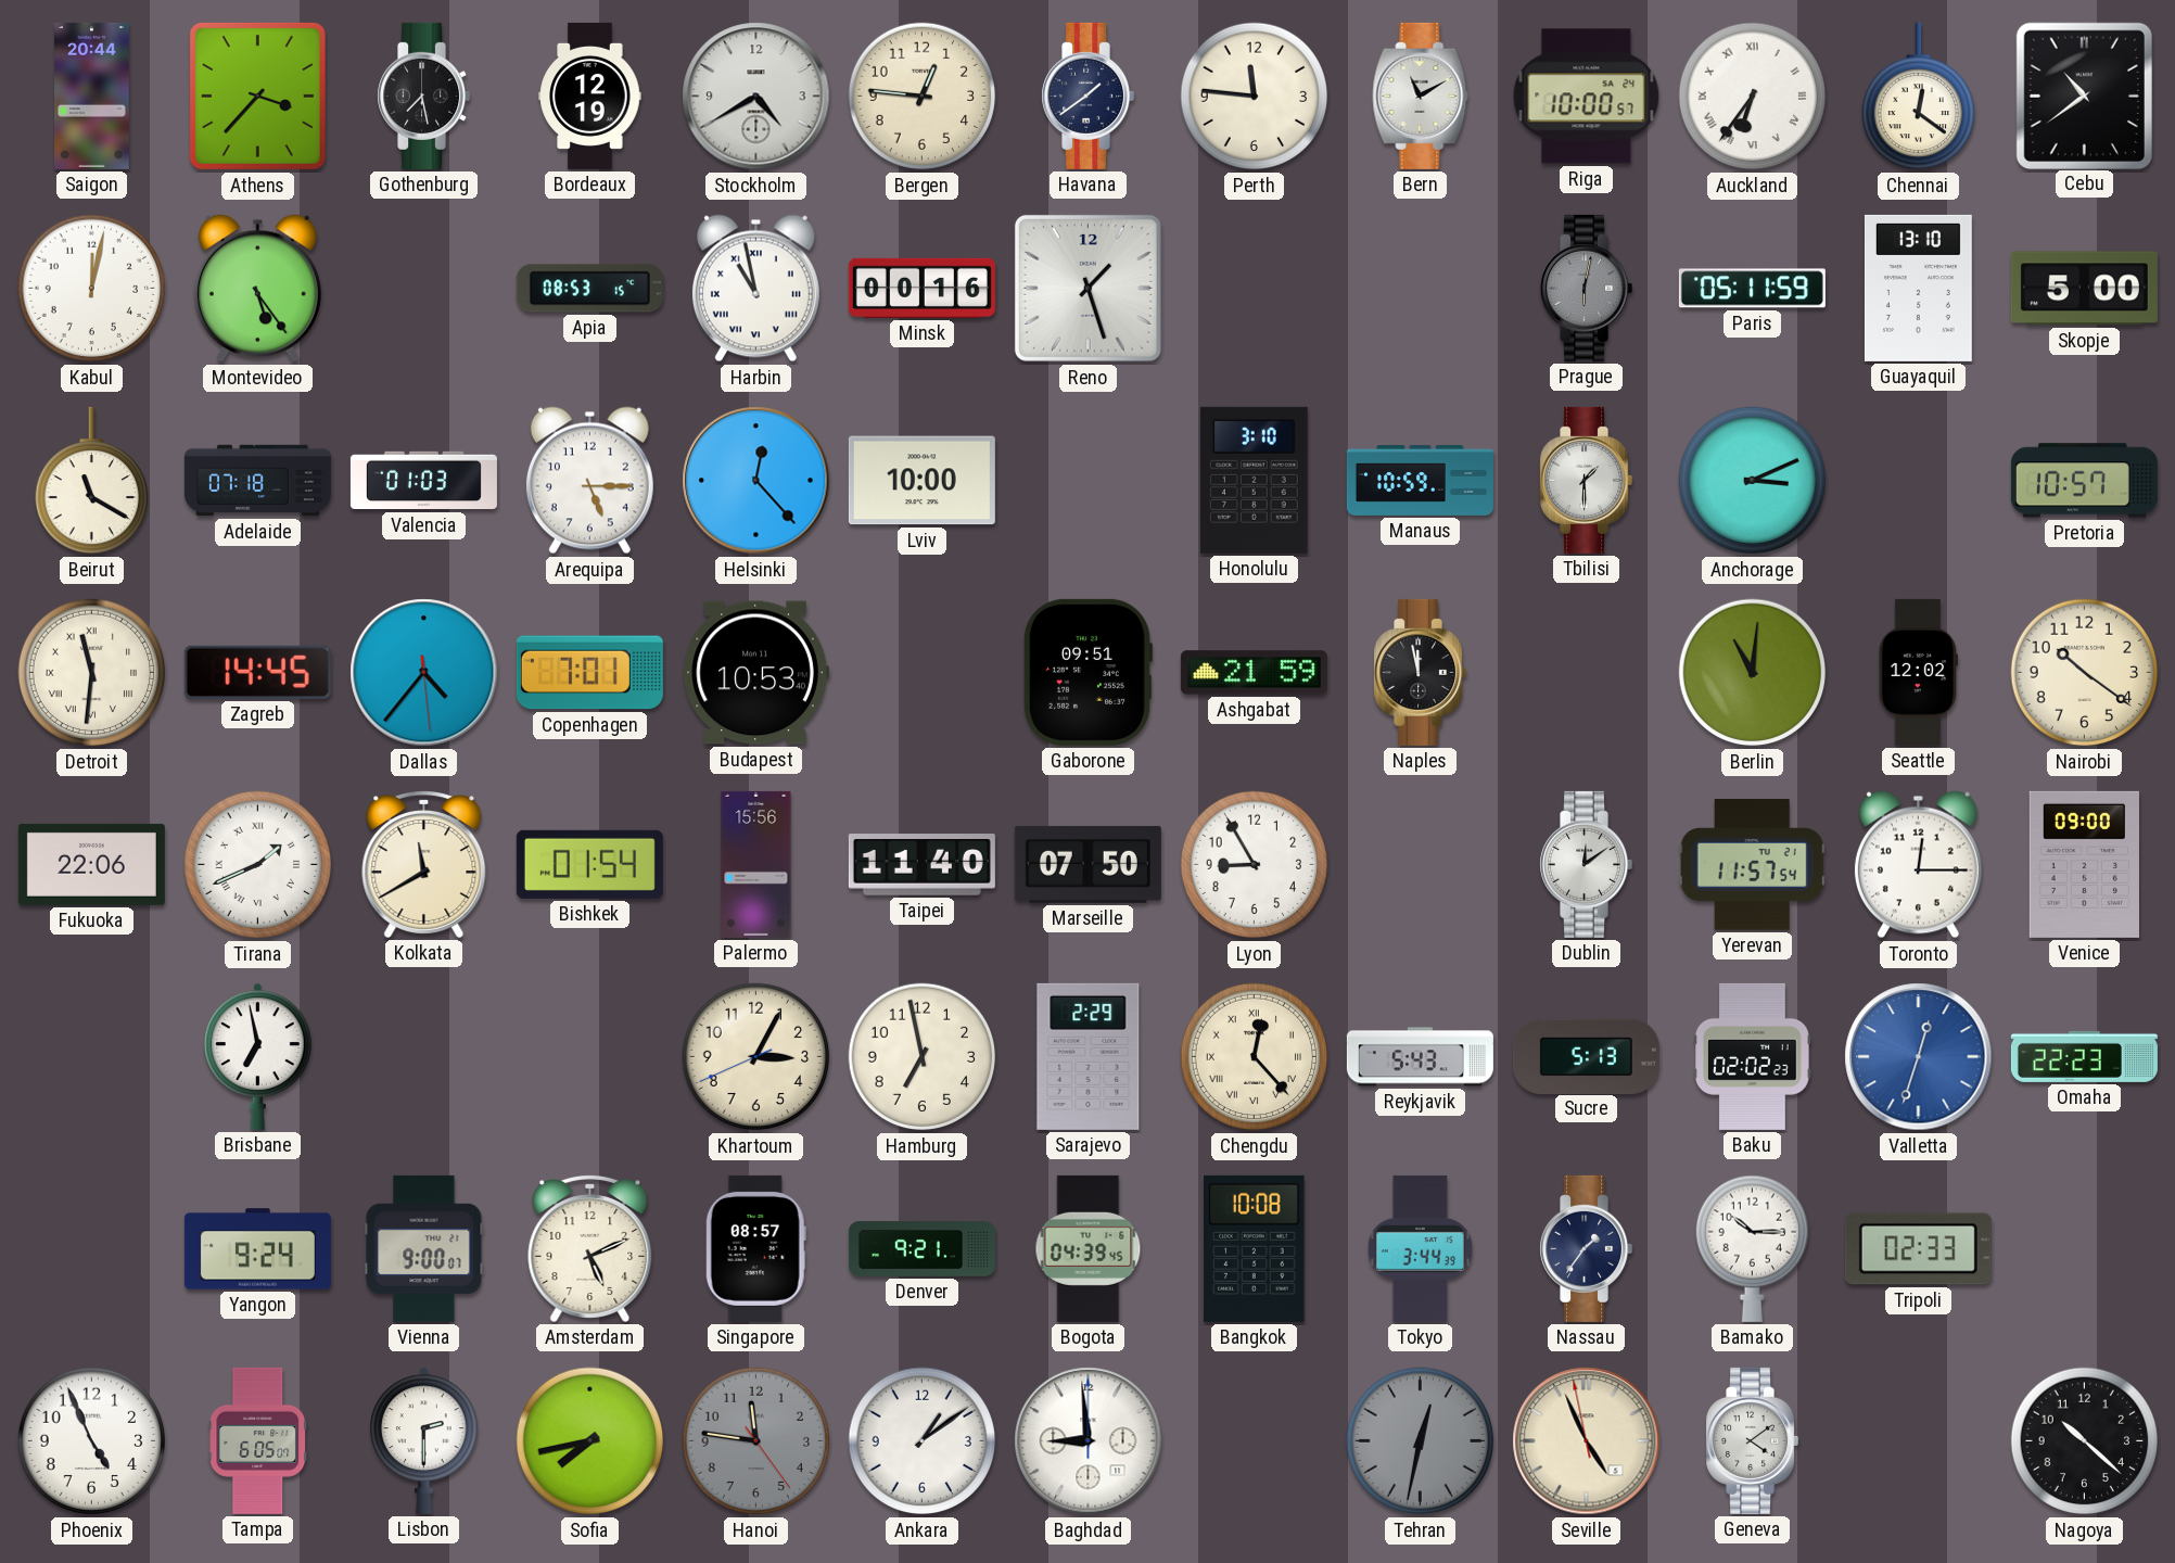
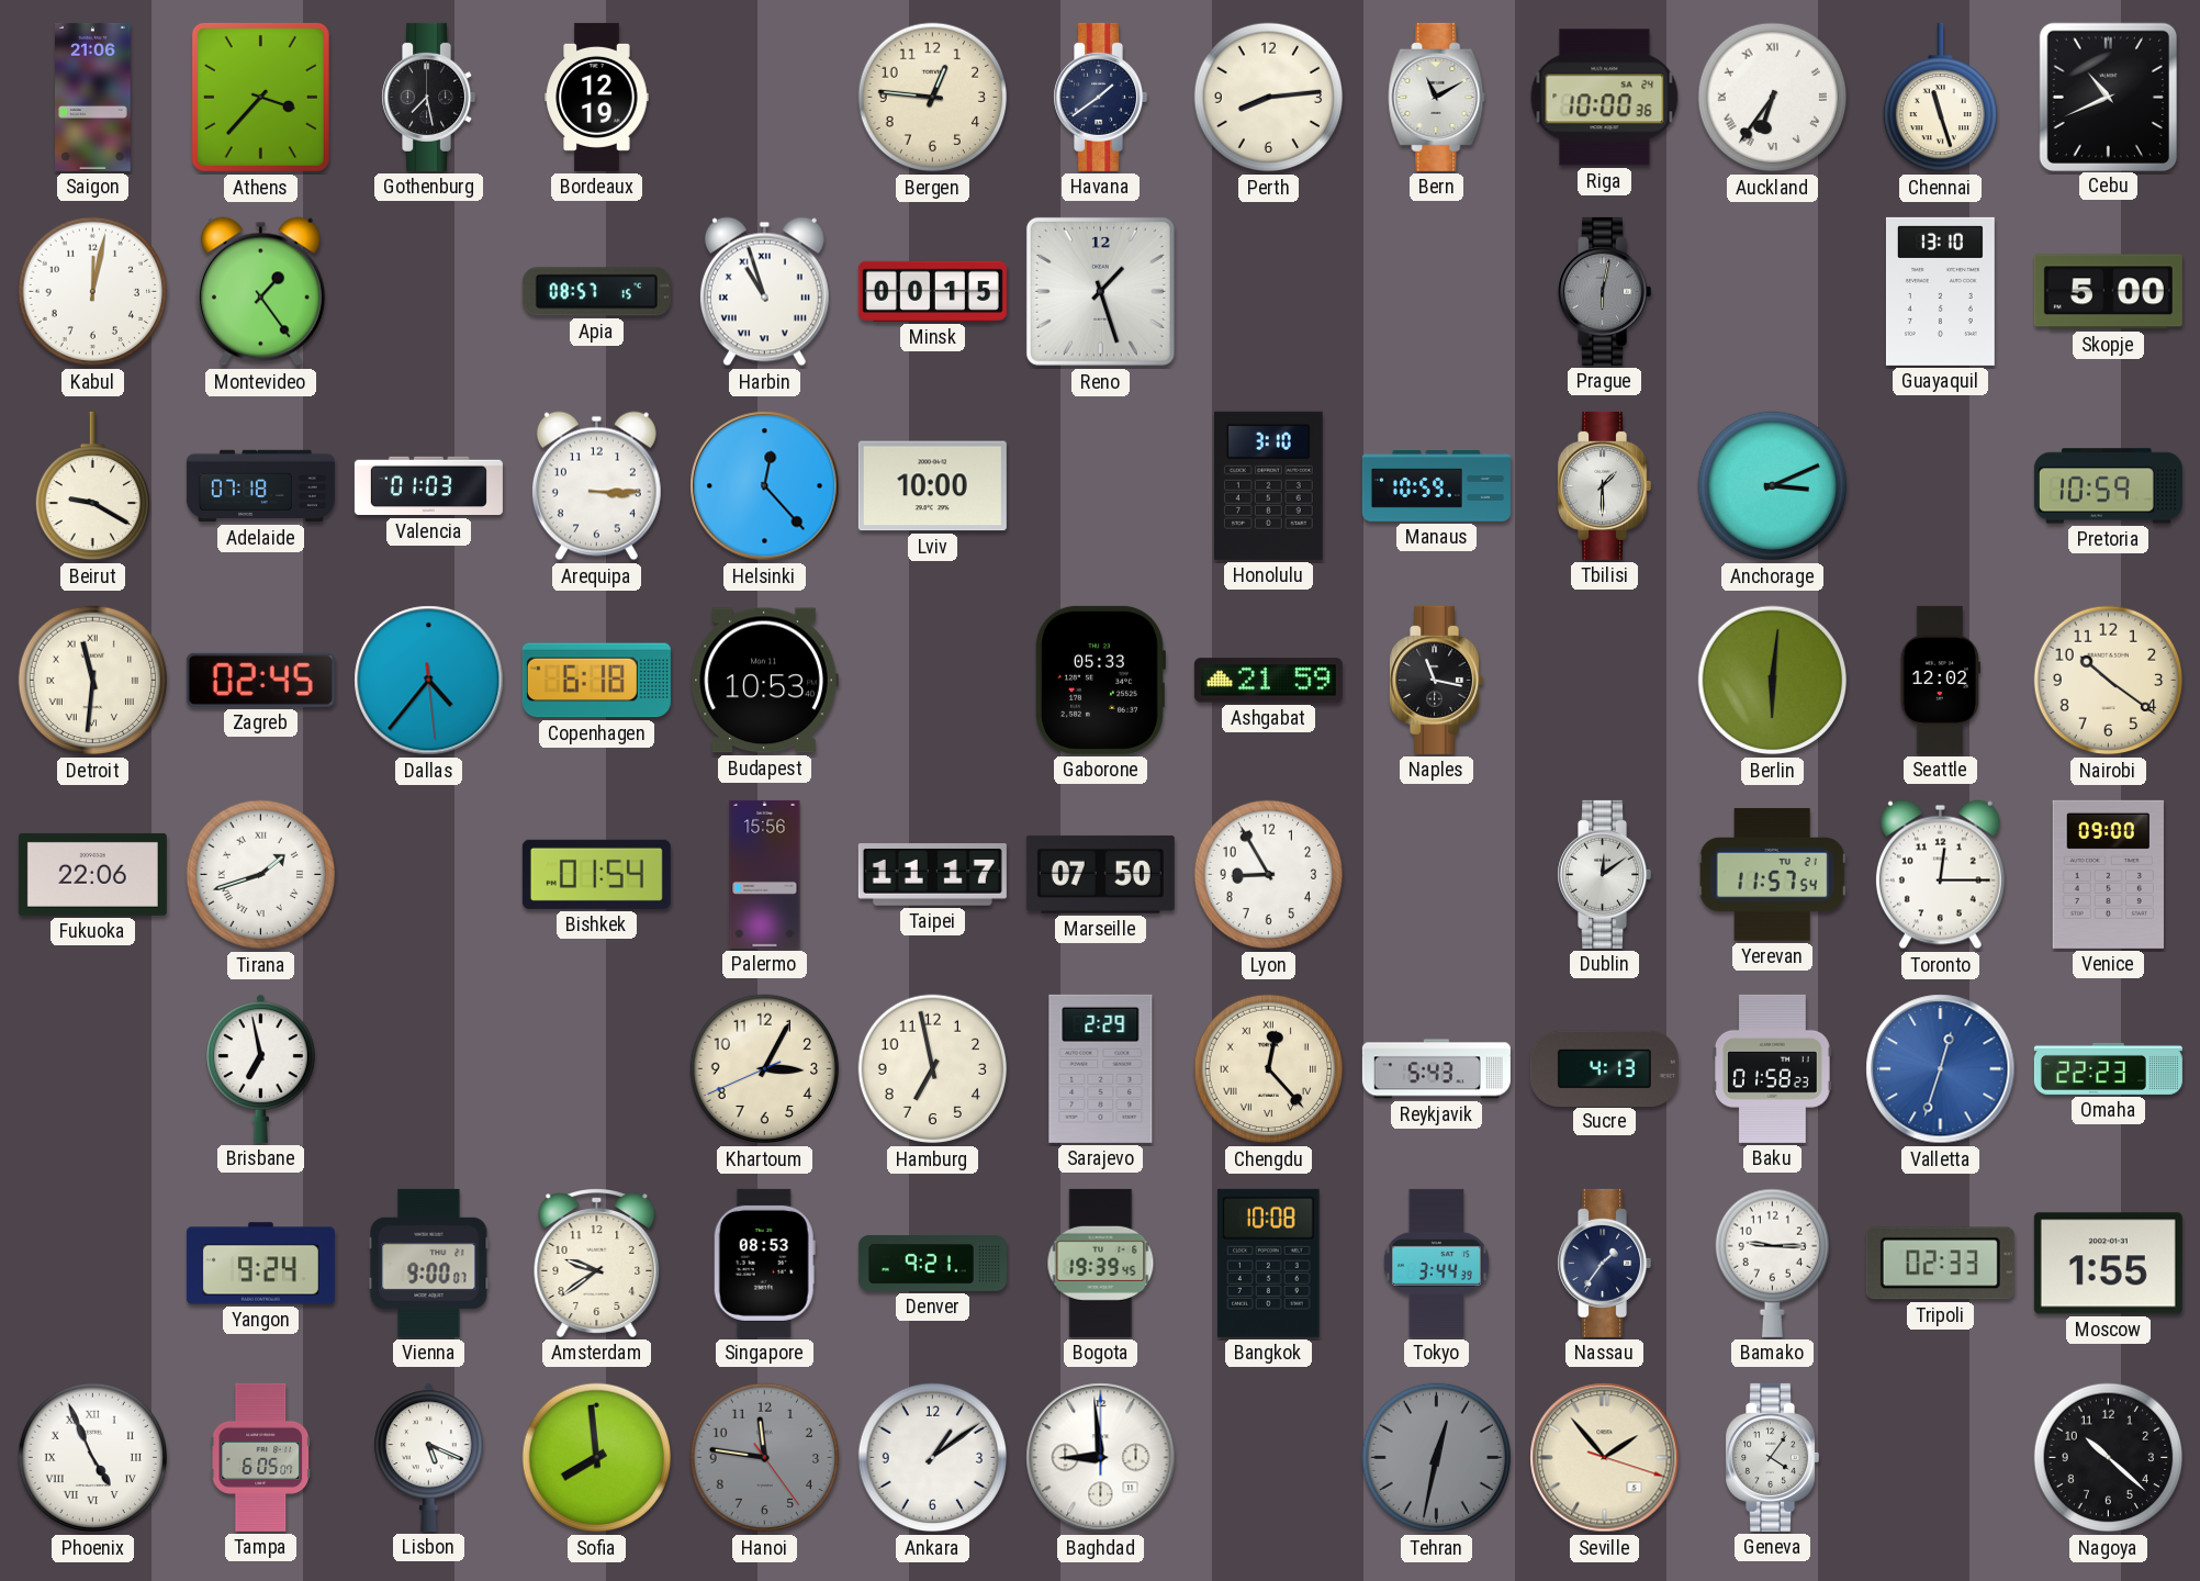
Saigon: 20:44 -> 21:06 (93, 97)
Stockholm: 4:40 -> none (756, 97)
Perth: 11:46 -> 8:14 (1269, 98)
Riga: 10:00:57 -> 10:00:36 (1605, 98)
Chennai: 12:21 -> 11:27 (1940, 98)
Cebu: 10:39 -> 10:41 (2108, 97)
Montevideo: 5:24 -> 1:24 (260, 292)
Apia: 08:53 -> 08:57 (596, 292)
Harbin: 10:58 -> 10:57 (764, 292)
Minsk: 00:16 -> 00:15 (932, 291)
Paris: 05:11 -> none (1752, 289)
Beirut: 11:20 -> 9:20 (92, 486)
Arequipa: 5:15 -> 3:15 (596, 486)
Pretoria: 10:57 -> 10:59 (2108, 486)
Zagreb: 14:45 -> 02:45 (260, 680)
Copenhagen: 7:01 -> 6:18 (596, 681)
Gaborone: 09:51 -> 05:33 (1101, 680)
Naples: 11:58 -> 11:17 (1436, 680)
Berlin: 11:01 -> 6:01 (1773, 681)
Tirana: 1:41 -> 1:42 (261, 875)
Kolkata: 11:40 -> none (424, 865)
Taipei: 11:40 -> 11:17 (932, 875)
Sucre: 5:13 -> 4:13 (1604, 1068)
Baku: 02:02 -> 01:58 (1773, 1068)
Amsterdam: 5:11 -> 9:39 (597, 1264)
Singapore: 08:57 -> 08:53 (764, 1263)
Bogota: 04:39 -> 19:39 (1101, 1263)
Bamako: 10:15 -> 9:15 (1772, 1263)
Moscow: none -> 1:55 (2108, 1264)
Phoenix numerals: Arabic -> Roman (93, 1458)
Lisbon: 2:30 -> 5:19 (429, 1457)
Sofia: 7:43 -> 7:59 (597, 1458)
Seville: 4:55 -> 1:53 (1605, 1458)
Geneva: 4:09 -> 4:06 (1772, 1457)
